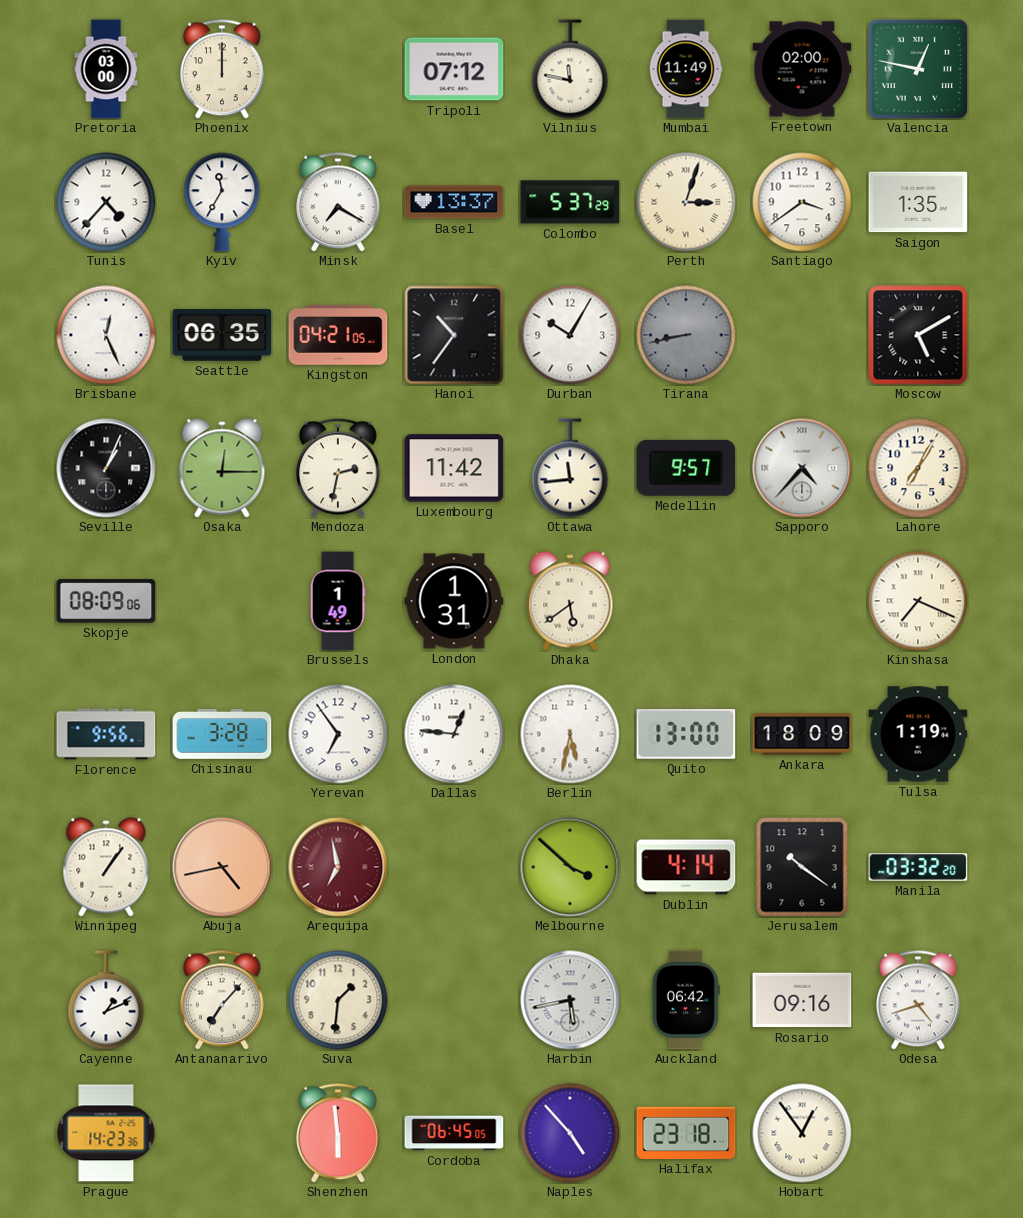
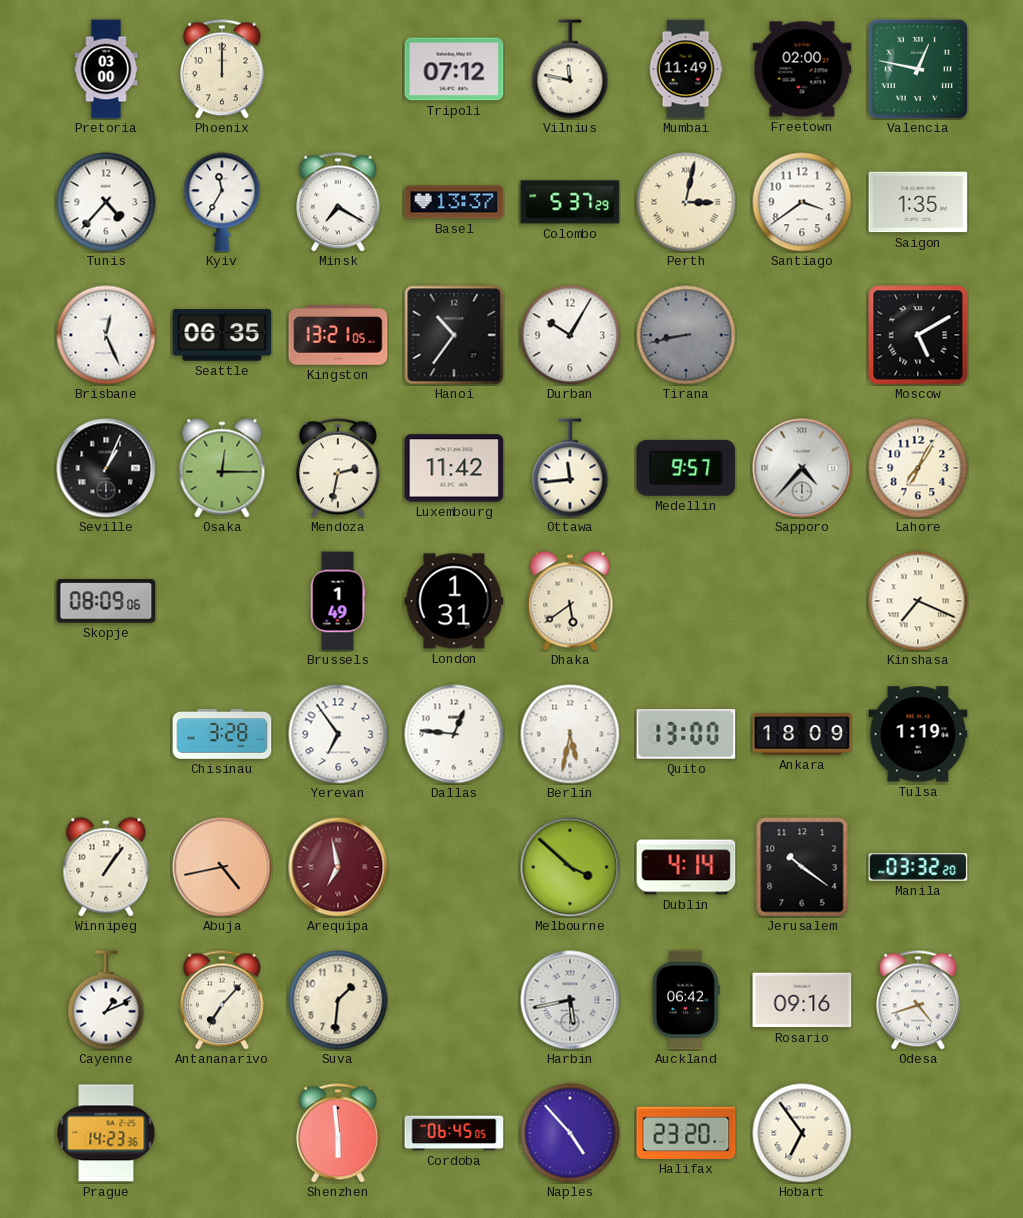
Perth: 3:03 -> 3:02 (686, 202)
Kingston: 04:21 -> 13:21 (338, 335)
Florence: 9:56 -> none (106, 734)
Halifax: 23:18 -> 23:20 (686, 1133)
Hobart: 12:54 -> 6:54 (802, 1133)
